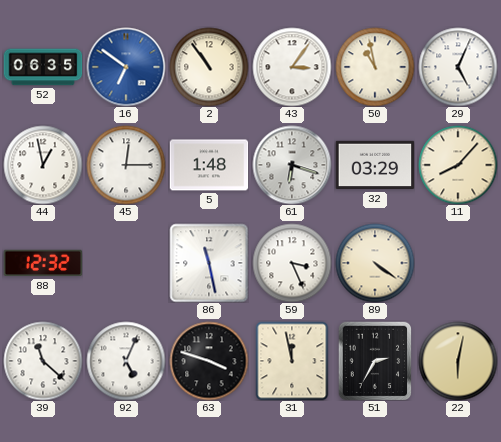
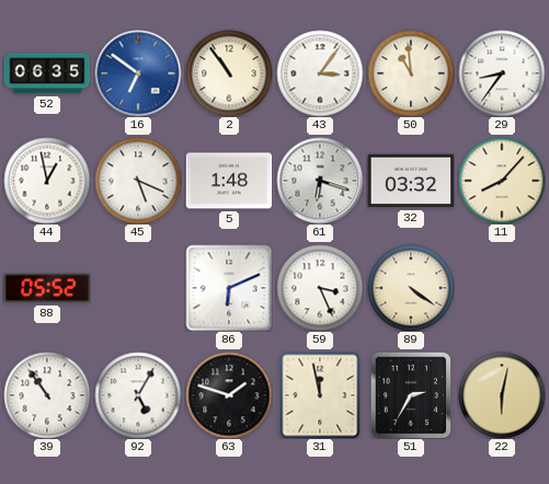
50: 10:58 -> 10:59 (411, 73)
29: 5:04 -> 8:36 (502, 73)
45: 12:15 -> 5:19 (138, 181)
32: 03:29 -> 03:32 (411, 181)
88: 12:32 -> 05:52 (47, 288)
86: 11:28 -> 6:11 (229, 288)
39: 11:22 -> 10:54 (47, 395)
92: 5:04 -> 5:05 (138, 395)
63: 3:48 -> 1:48 (229, 395)
